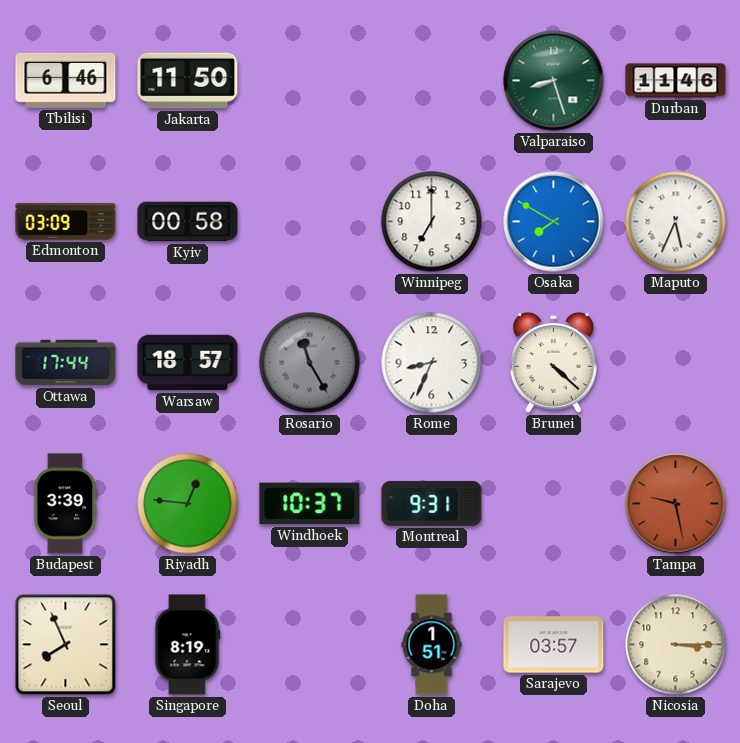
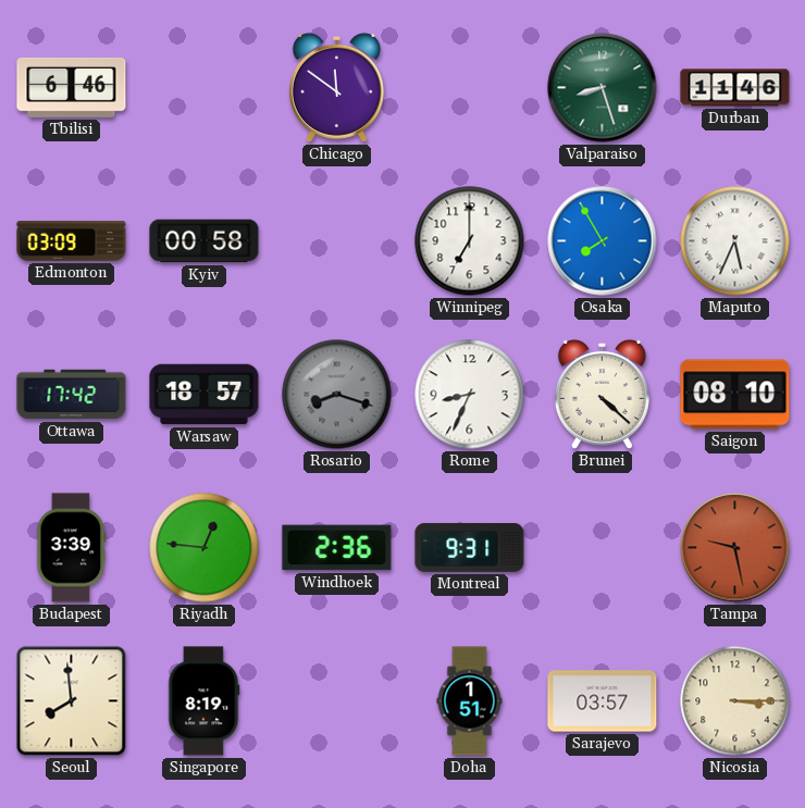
Jakarta: 11:50 -> none (188, 81)
Chicago: none -> 11:51 (336, 87)
Osaka: 7:50 -> 7:55 (603, 241)
Ottawa: 17:44 -> 17:42 (72, 395)
Rosario: 11:25 -> 8:18 (337, 395)
Saigon: none -> 08:10 (735, 395)
Windhoek: 10:37 -> 2:36 (337, 548)
Seoul: 7:56 -> 7:59 (72, 701)
